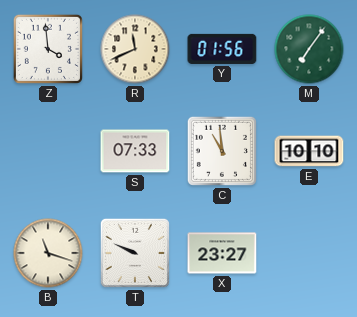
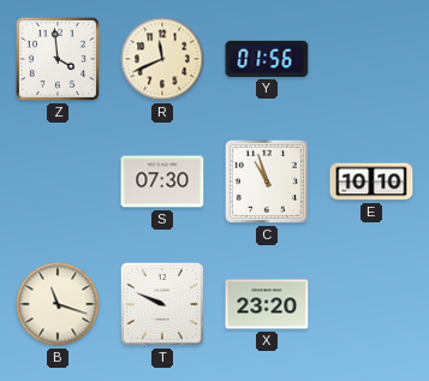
M: 7:06 -> none (309, 49)
S: 07:33 -> 07:30 (162, 181)
C: 10:59 -> 10:57 (267, 181)
X: 23:27 -> 23:20 (267, 304)
